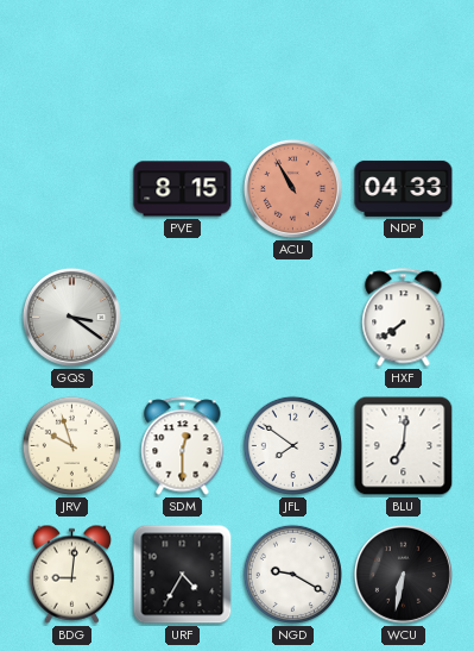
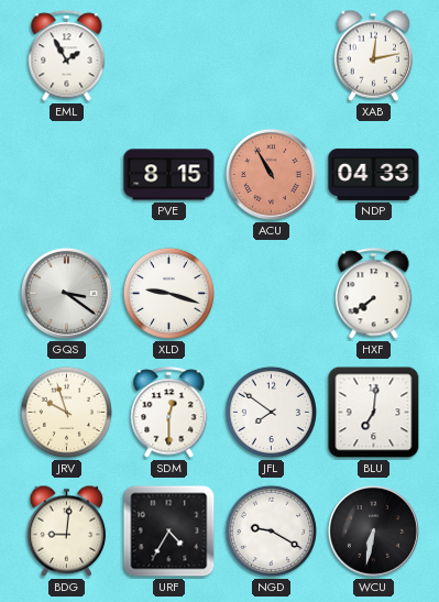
EML: none -> 1:55 (67, 56)
XAB: none -> 12:13 (374, 55)
XLD: none -> 9:18 (168, 293)
